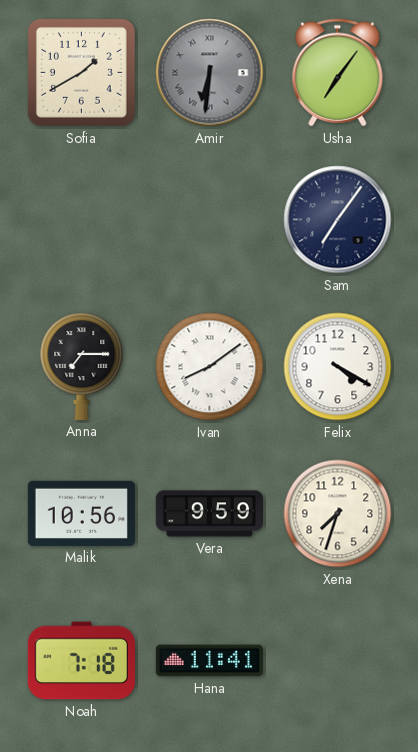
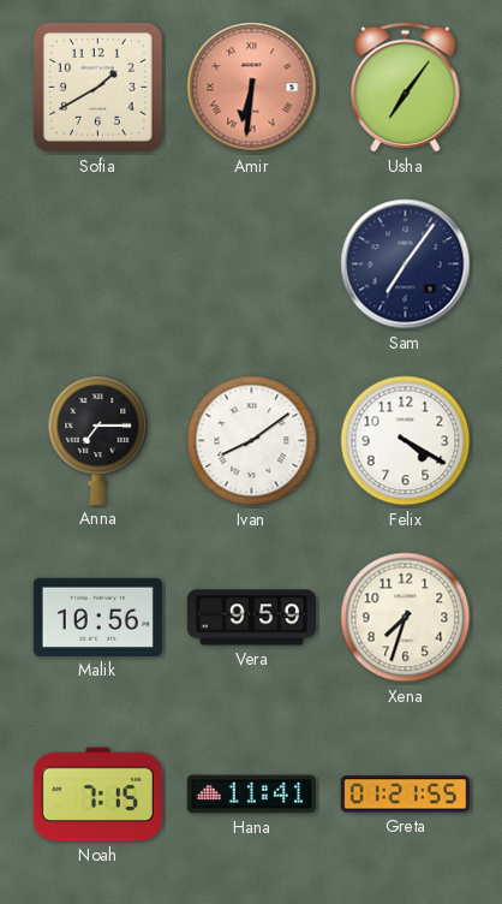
Amir dial: grey -> salmon (252, 88)
Noah: 7:18 -> 7:15 (97, 795)
Greta: none -> 01:21 (405, 795)
